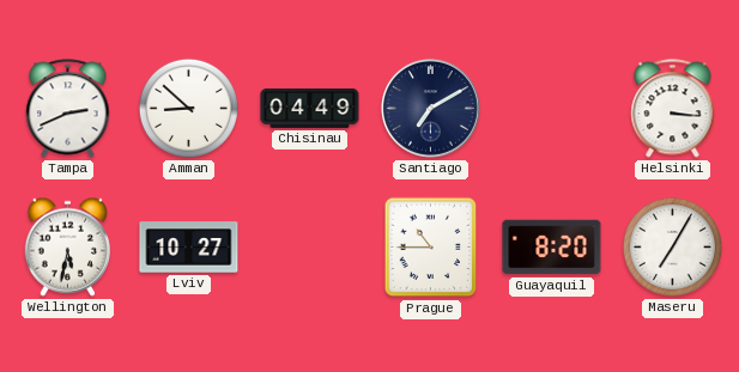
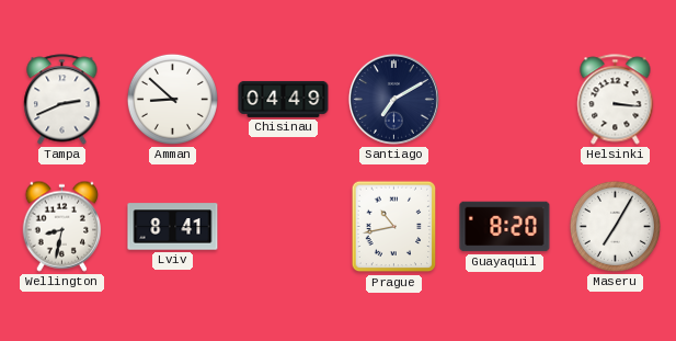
Wellington: 5:32 -> 8:32 (62, 226)
Lviv: 10:27 -> 8:41 (173, 227)
Prague: 10:45 -> 10:43 (394, 227)
